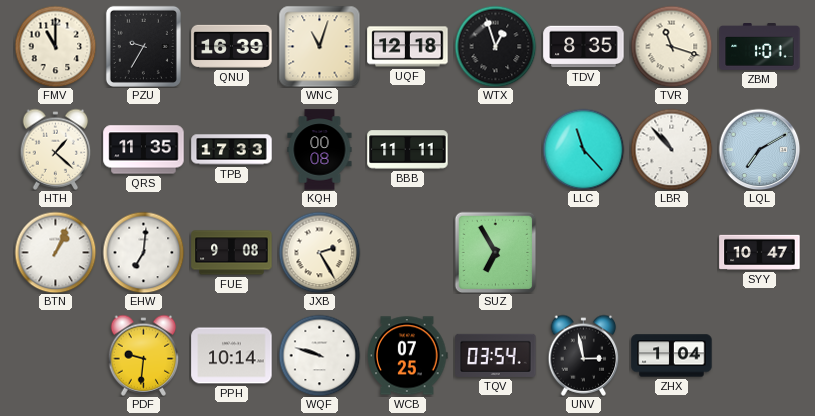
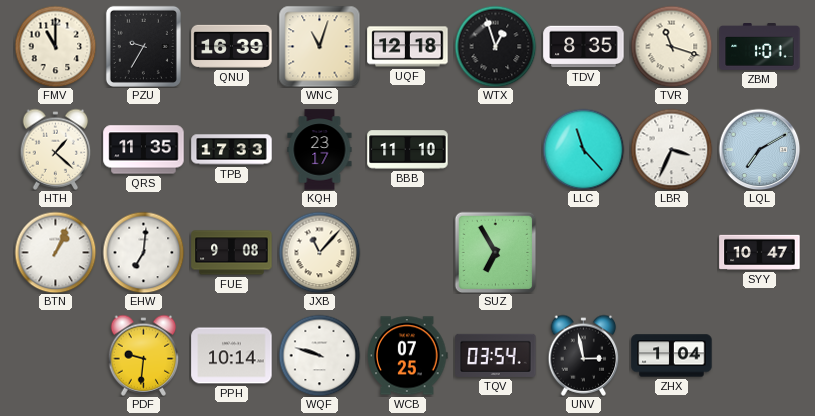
KQH: 00:08 -> 23:17 (320, 150)
BBB: 11:11 -> 11:10 (408, 150)
LBR: 10:53 -> 3:34 (671, 149)
JXB: 2:25 -> 11:07 (319, 252)
